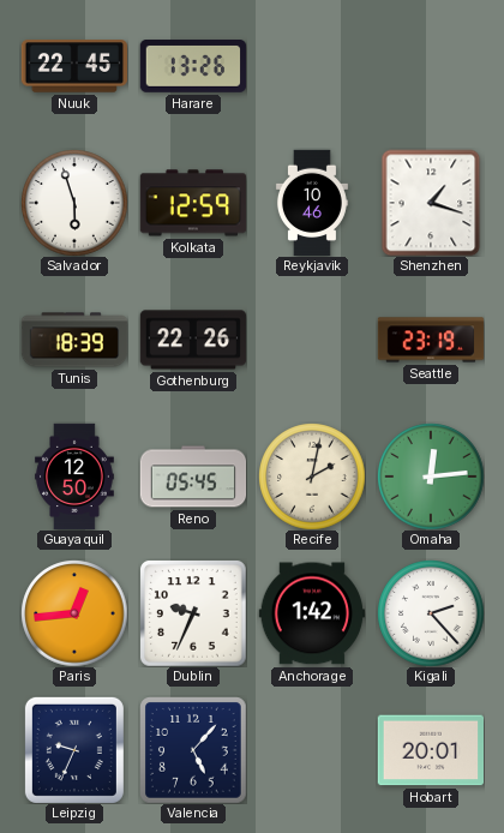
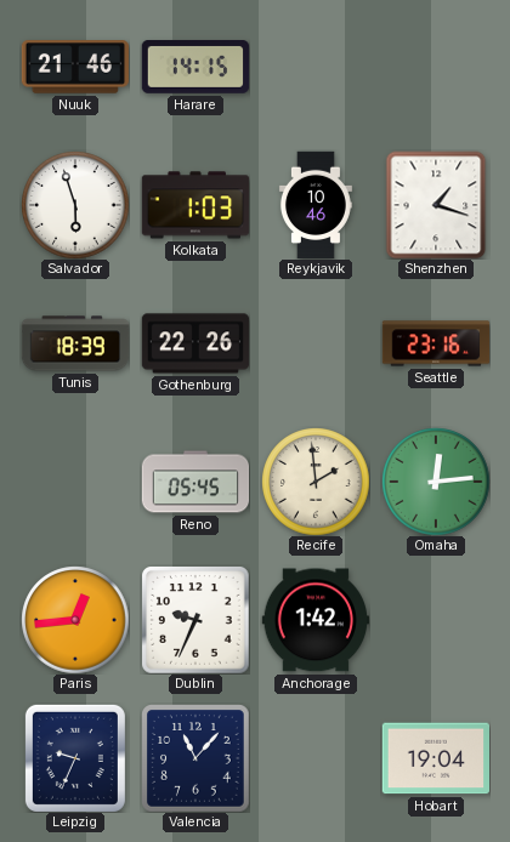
Nuuk: 22:45 -> 21:46 (74, 67)
Harare: 13:26 -> 14:15 (195, 68)
Kolkata: 12:59 -> 1:03 (195, 205)
Seattle: 23:19 -> 23:16 (436, 343)
Guayaquil: 12:50 -> none (74, 477)
Recife: 2:02 -> 1:59 (316, 482)
Kigali: 2:23 -> none (431, 613)
Valencia: 5:07 -> 11:07 (195, 758)
Hobart: 20:01 -> 19:04 (435, 758)
